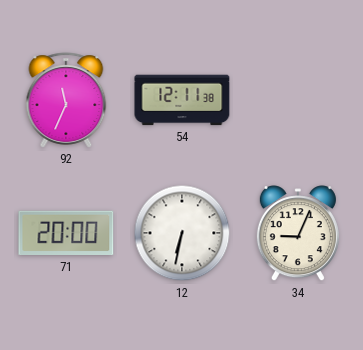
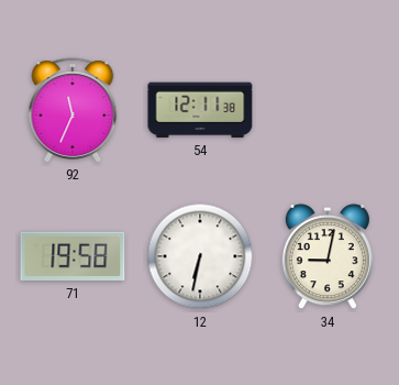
71: 20:00 -> 19:58 (73, 256)
34: 9:04 -> 9:02 (328, 257)
